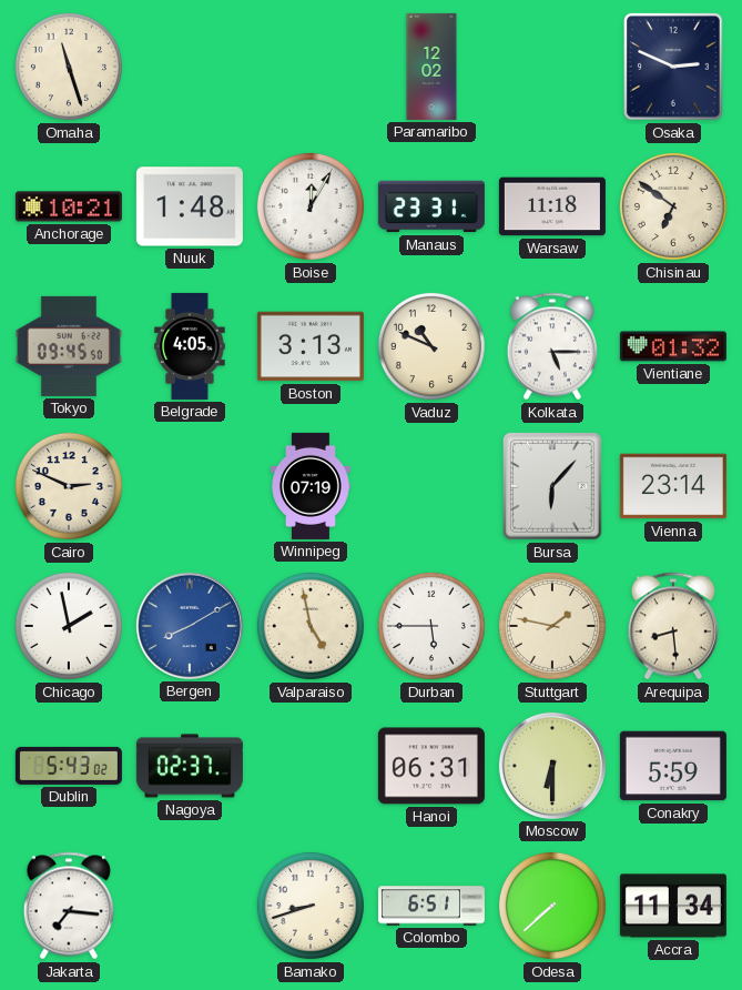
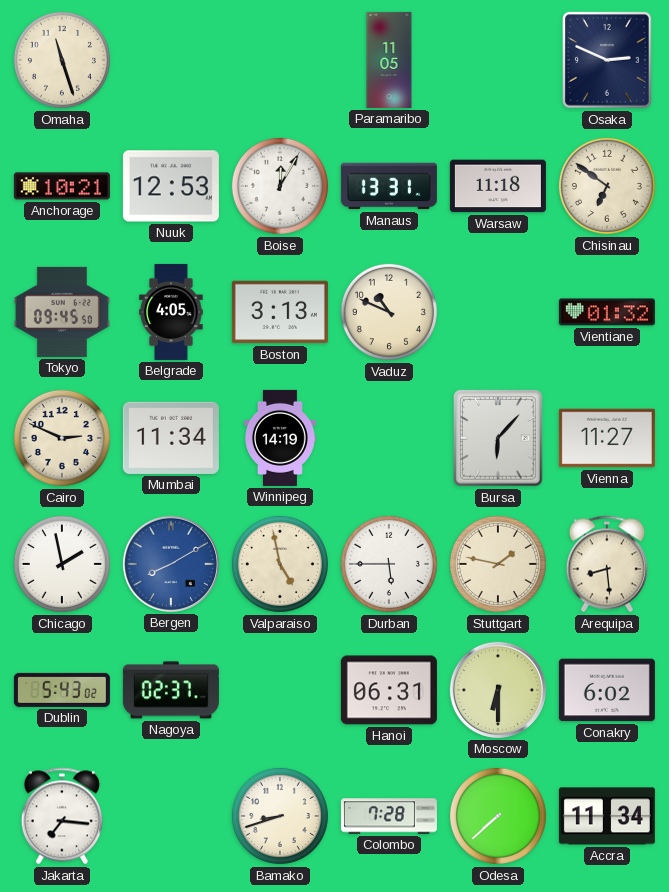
Paramaribo: 12:02 -> 11:05 (389, 60)
Nuuk: 1:48 -> 12:53 (171, 186)
Manaus: 23:31 -> 13:31 (389, 186)
Kolkata: 5:15 -> none (552, 346)
Mumbai: none -> 11:34 (171, 438)
Winnipeg: 07:19 -> 14:19 (281, 438)
Vienna: 23:14 -> 11:27 (607, 438)
Conakry: 5:59 -> 6:02 (607, 690)
Colombo: 6:51 -> 7:28 (389, 816)
